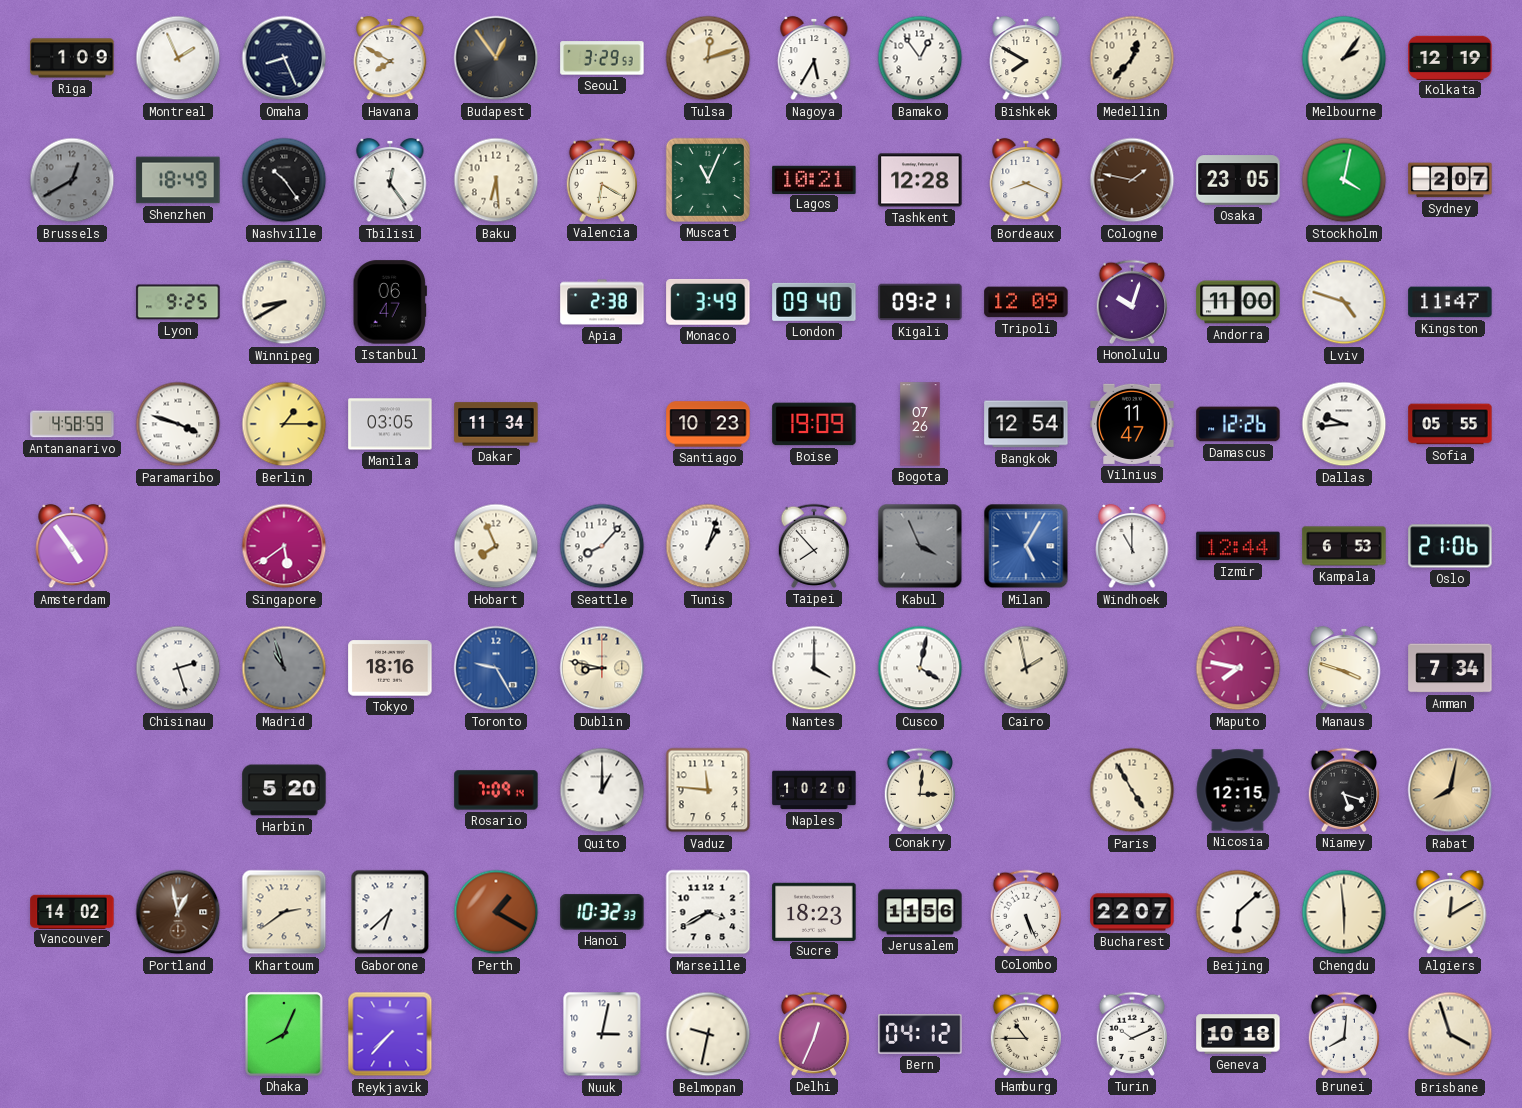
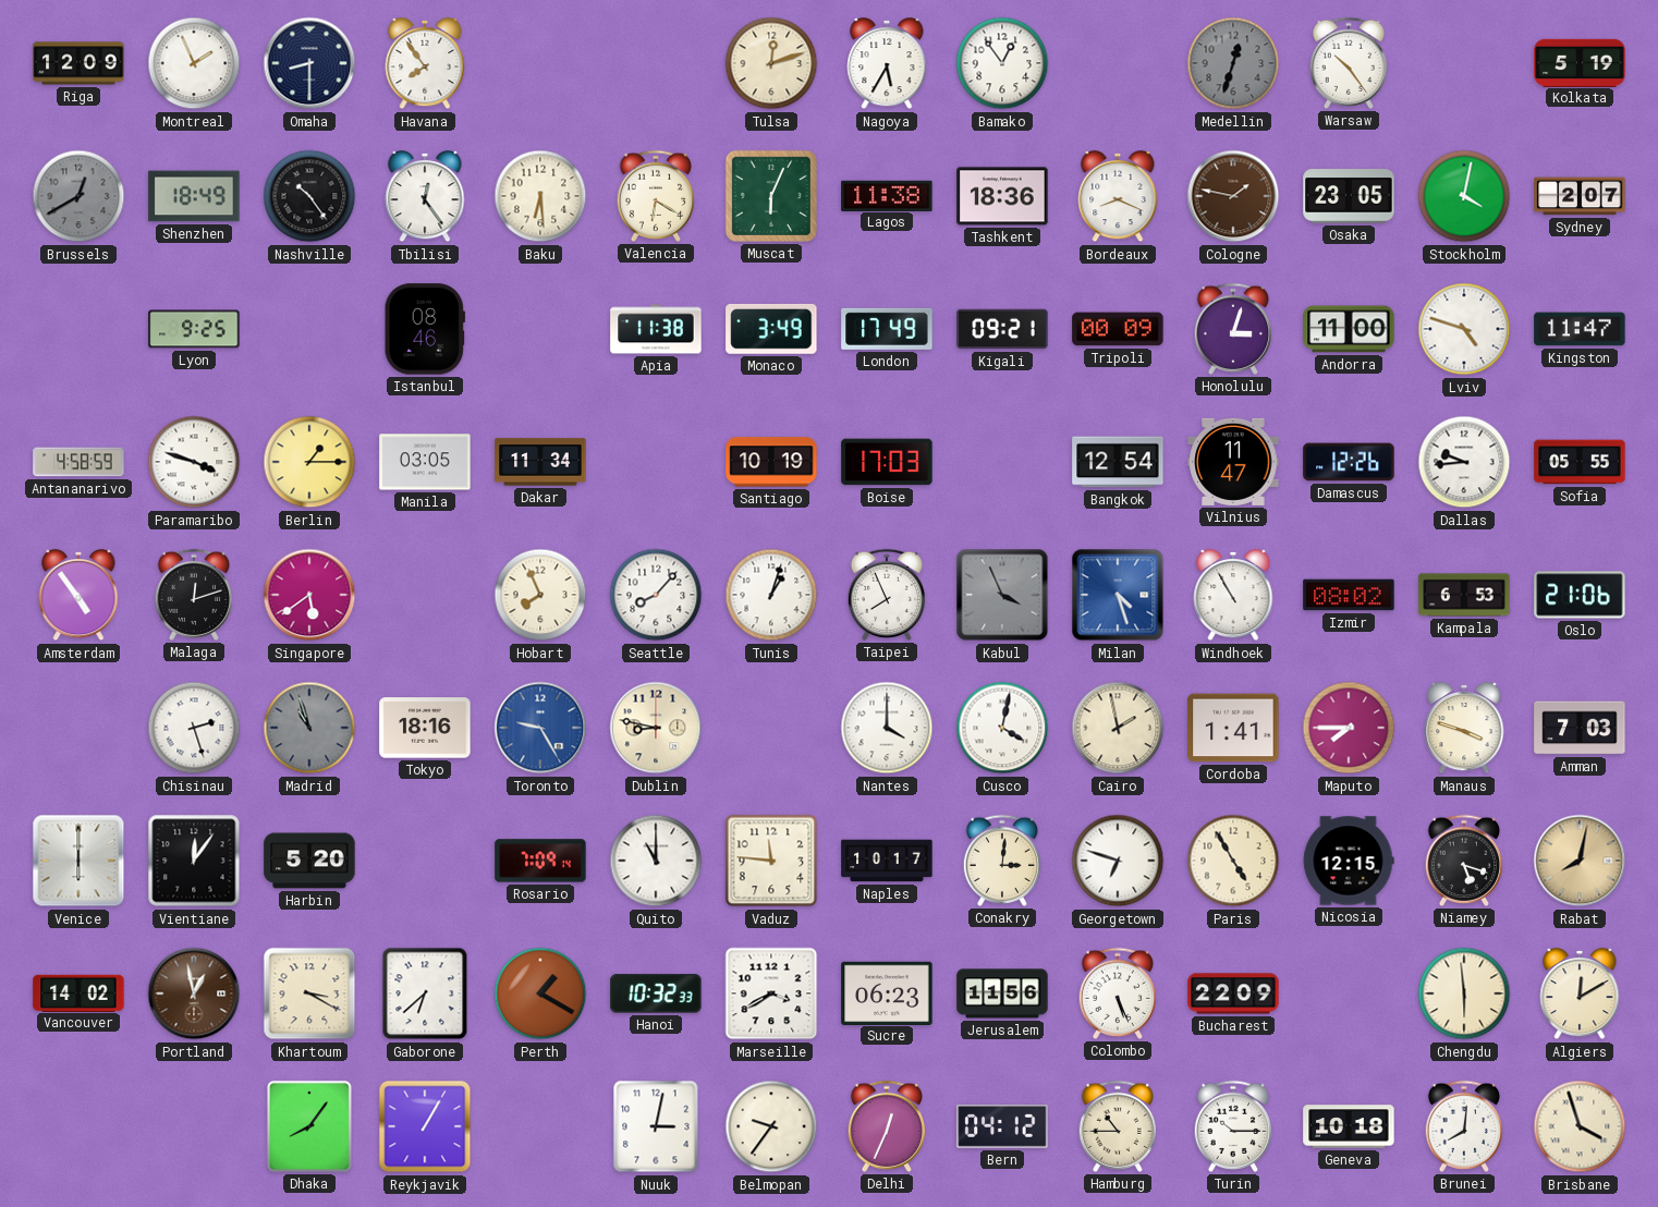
Riga: 1:09 -> 12:09 (78, 63)
Omaha: 8:26 -> 8:30 (309, 63)
Havana: 7:50 -> 7:54 (425, 63)
Budapest: 12:54 -> none (496, 58)
Seoul: 3:29 -> none (602, 58)
Bishkek: 7:50 -> none (1026, 58)
Medellin: 12:37 -> 12:33 (1233, 63)
Medellin dial: cream -> grey (1233, 63)
Warsaw: none -> 10:24 (1349, 63)
Melbourne: 2:06 -> none (1344, 58)
Kolkata: 12:19 -> 5:19 (1580, 62)
Muscat: 11:04 -> 6:04 (771, 196)
Lagos: 10:21 -> 11:38 (887, 195)
Tashkent: 12:28 -> 18:36 (1002, 196)
Winnipeg: 8:40 -> none (284, 302)
Istanbul: 06:47 -> 08:46 (425, 329)
Apia: 2:38 -> 11:38 (656, 329)
London: 09:40 -> 17:49 (887, 329)
Tripoli: 12:09 -> 00:09 (1118, 329)
Honolulu: 10:03 -> 3:03 (1233, 329)
Santiago: 10:23 -> 10:19 (771, 462)
Boise: 19:09 -> 17:03 (887, 462)
Bogota: 07:26 -> none (920, 424)
Malaga: none -> 12:12 (194, 595)
Taipei: 7:53 -> 7:56 (887, 595)
Milan: 5:05 -> 4:27 (1118, 595)
Windhoek: 11:00 -> 10:55 (1233, 595)
Izmir: 12:44 -> 08:02 (1349, 595)
Cordoba: none -> 1:41 (1233, 728)
Maputo: 7:47 -> 7:45 (1349, 728)
Amman: 7:34 -> 7:03 (1580, 728)
Venice: none -> 6:00 (78, 861)
Vientiane: none -> 12:06 (194, 861)
Quito: 1:00 -> 11:00 (656, 861)
Naples: 10:20 -> 10:17 (887, 861)
Georgetown: none -> 6:48 (1118, 861)
Khartoum: 2:39 -> 3:20 (309, 993)
Sucre: 18:23 -> 06:23 (887, 992)
Bucharest: 22:07 -> 22:09 (1233, 993)
Beijing: 6:08 -> none (1238, 912)
Dhaka: 8:04 -> 8:06 (309, 1126)
Reykjavik: 7:37 -> 1:05 (425, 1126)
Belmopan: 9:32 -> 9:36 (771, 1126)
Turin: 10:11 -> 10:15 (1233, 1126)
